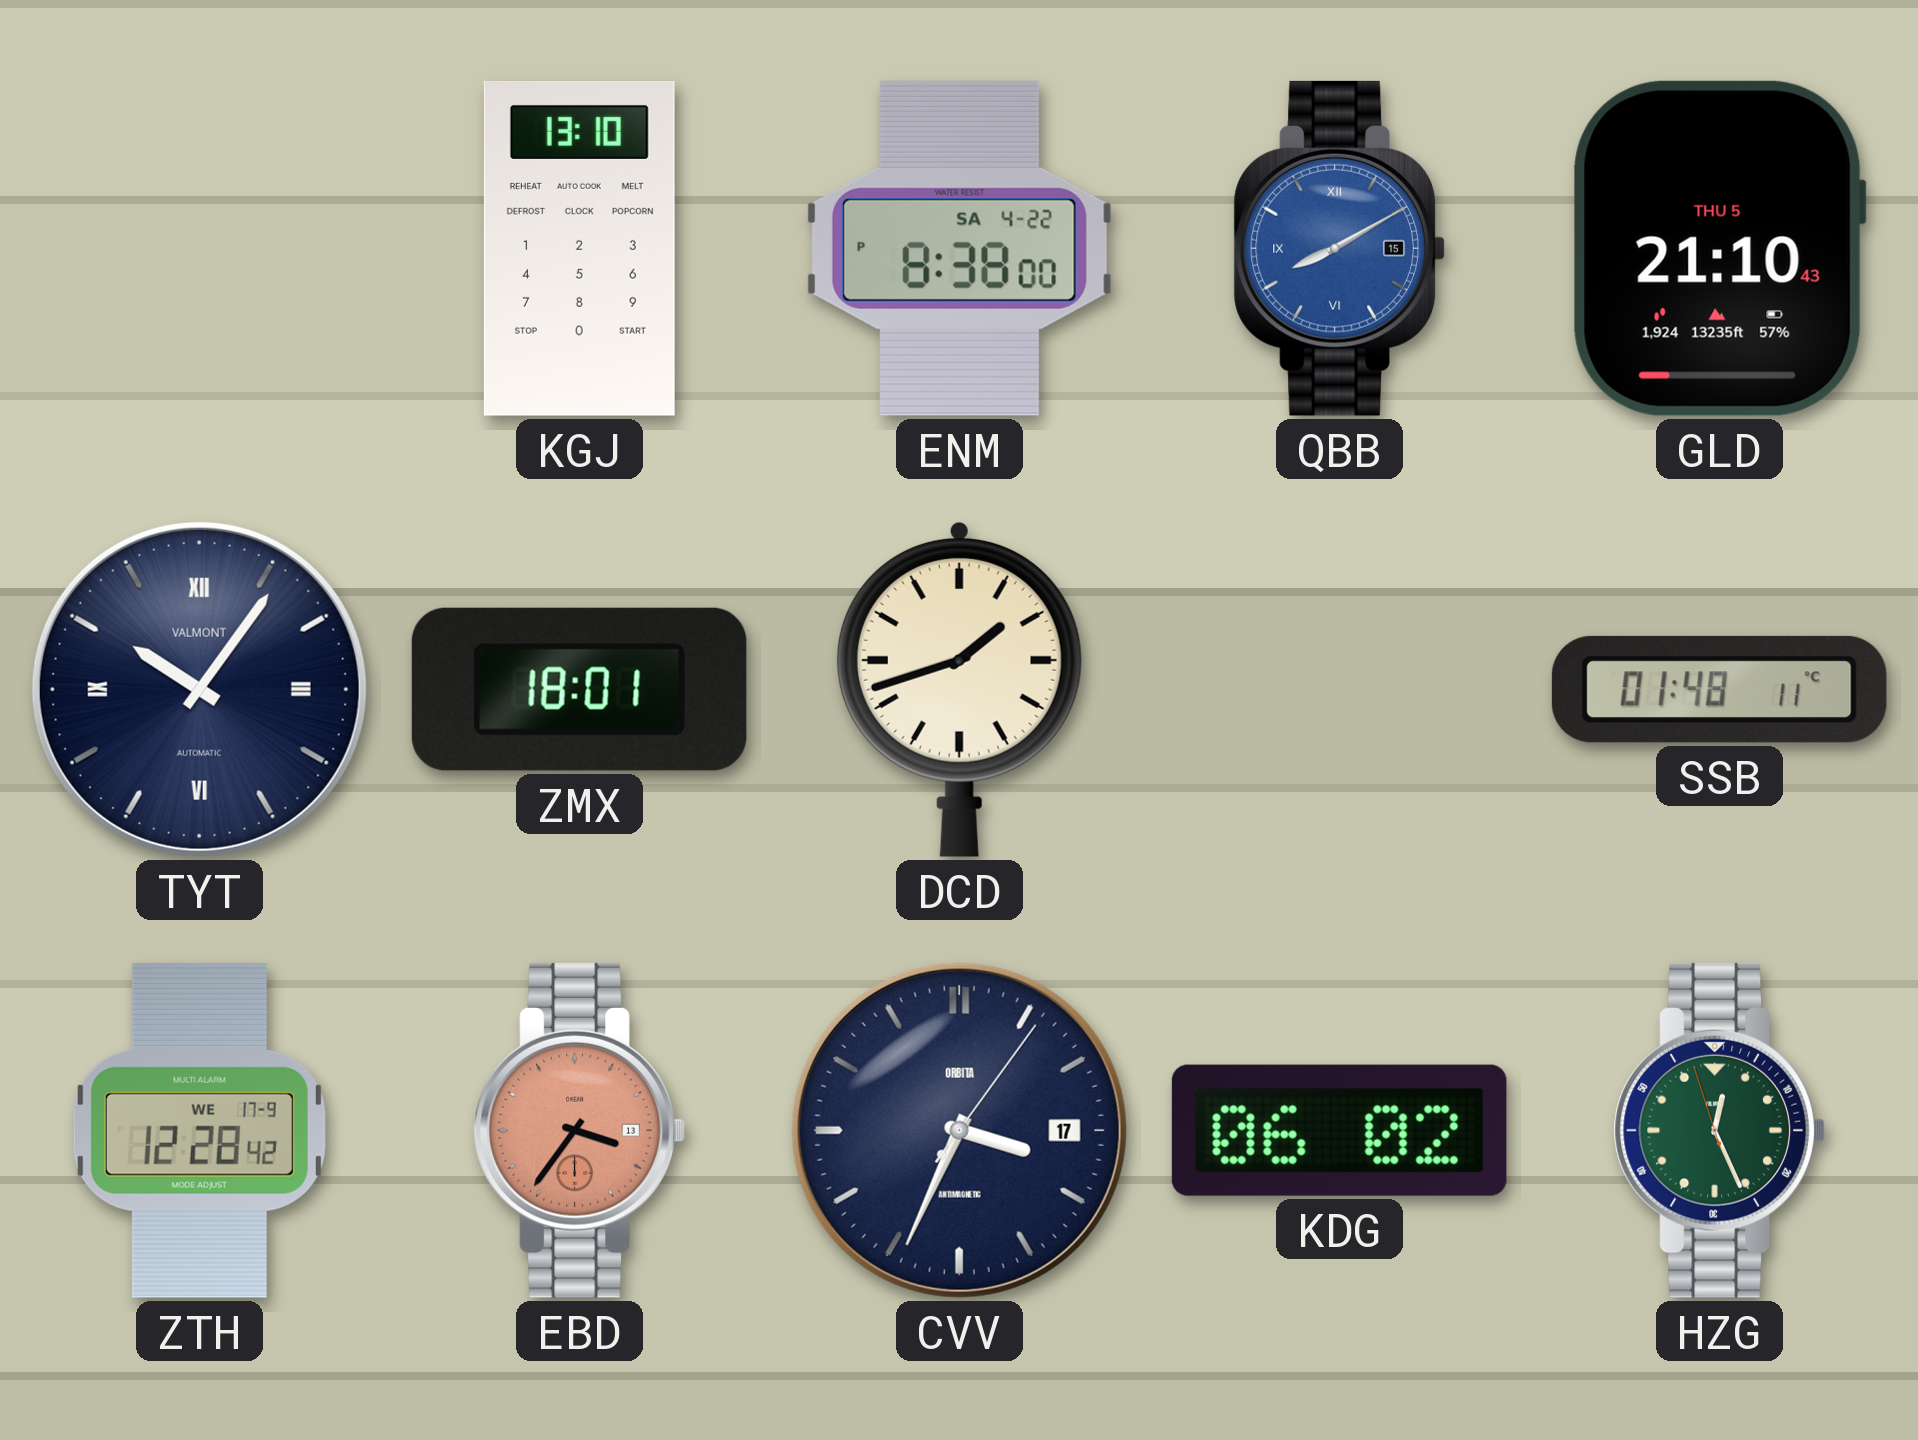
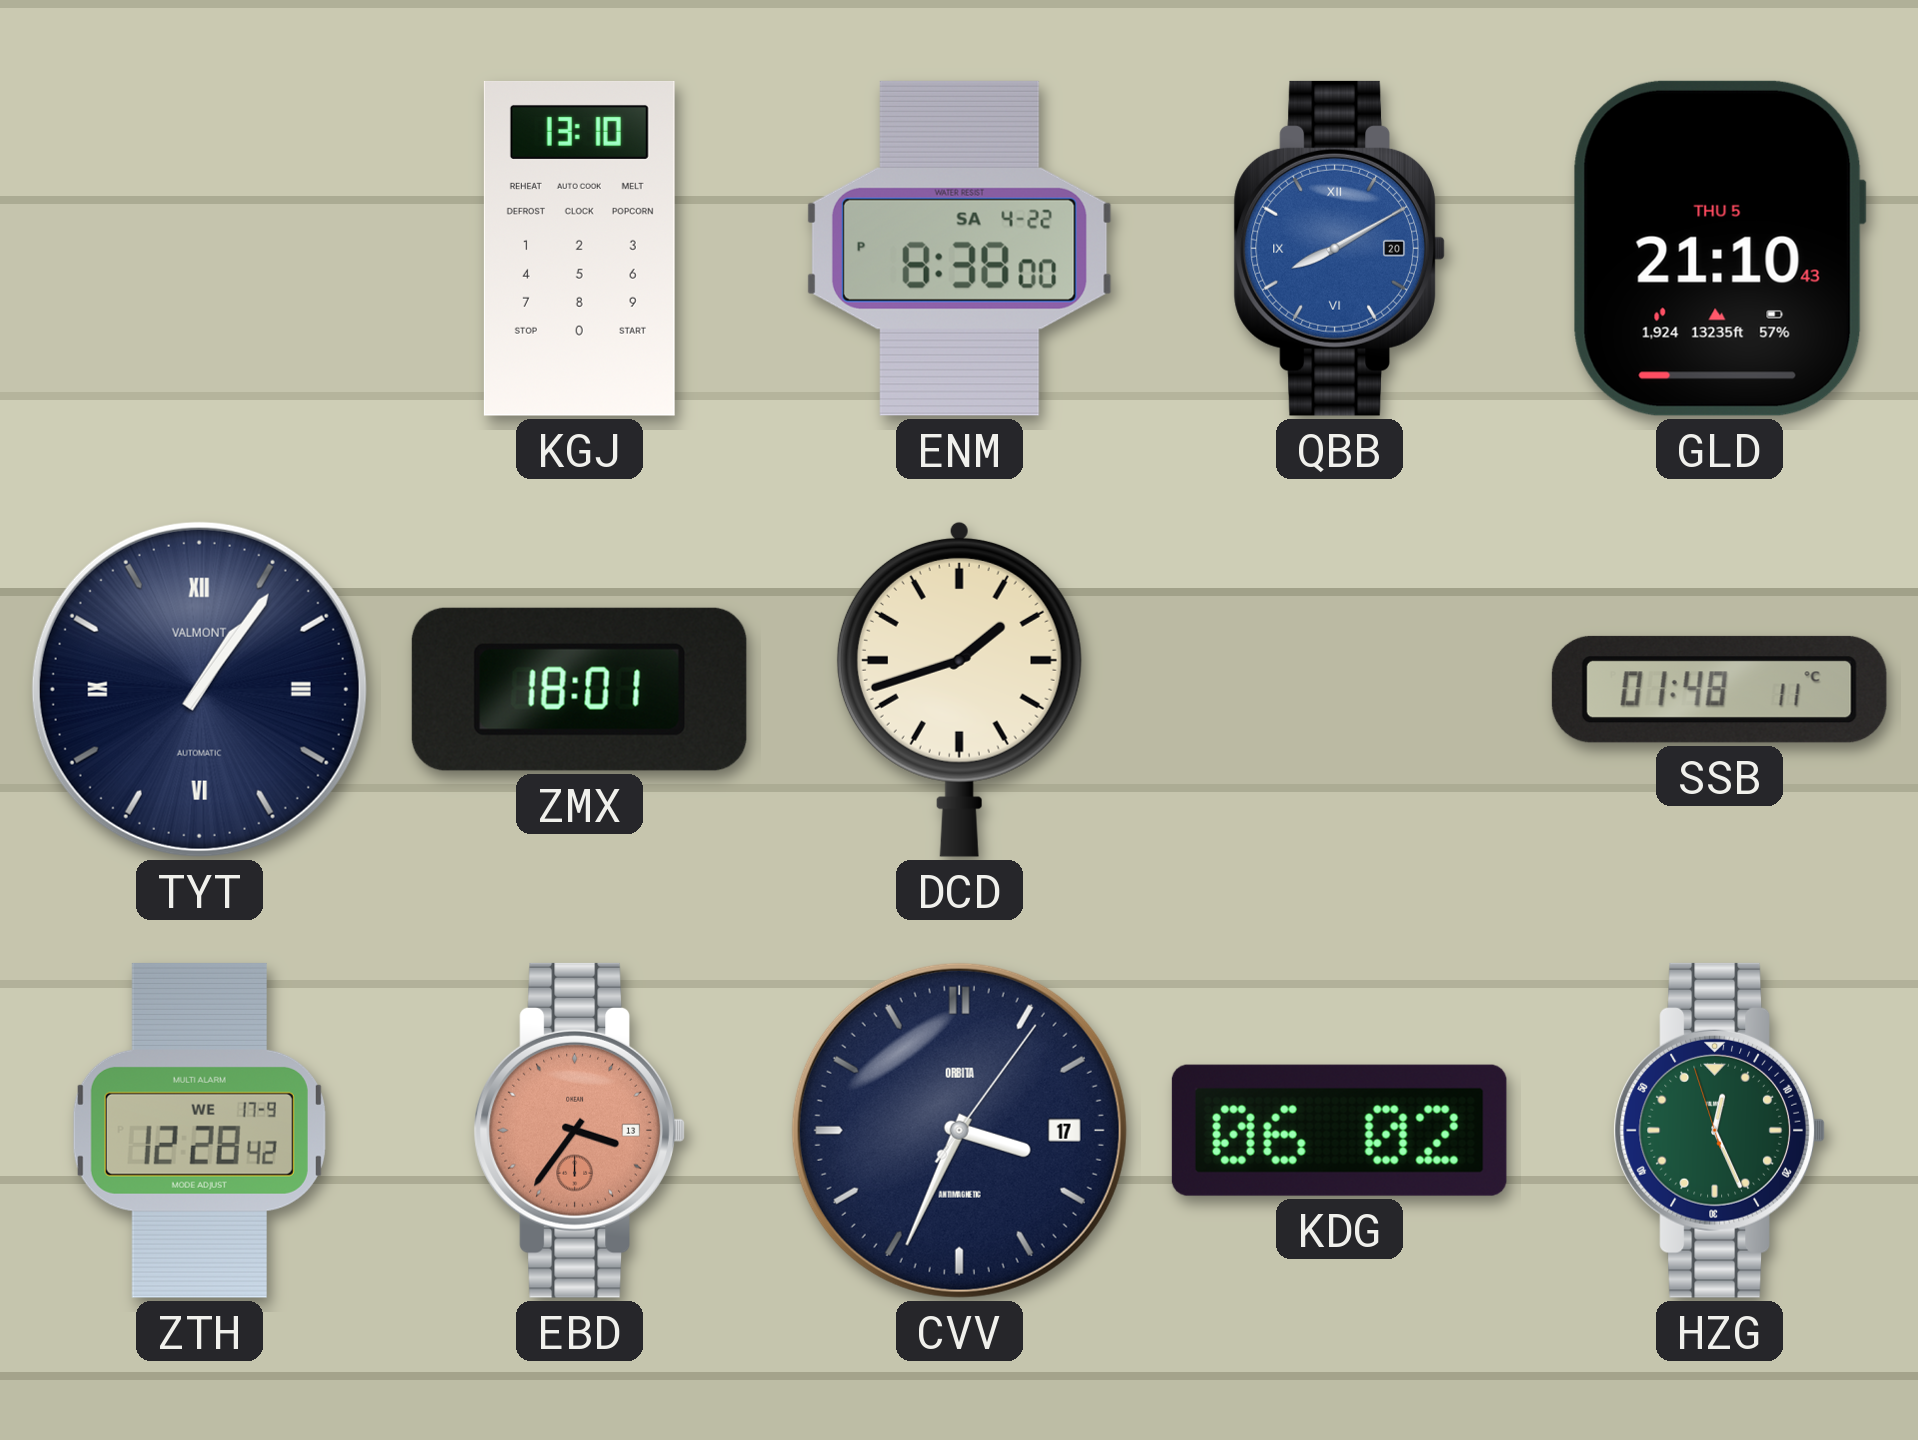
QBB date: 15 -> 20 (1339, 248)
TYT: 10:06 -> 1:06 (199, 689)
